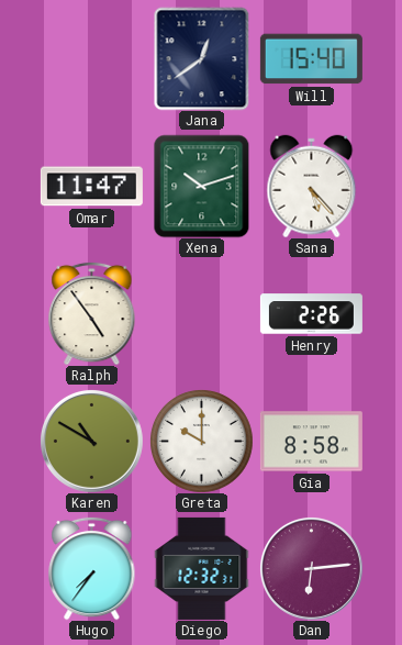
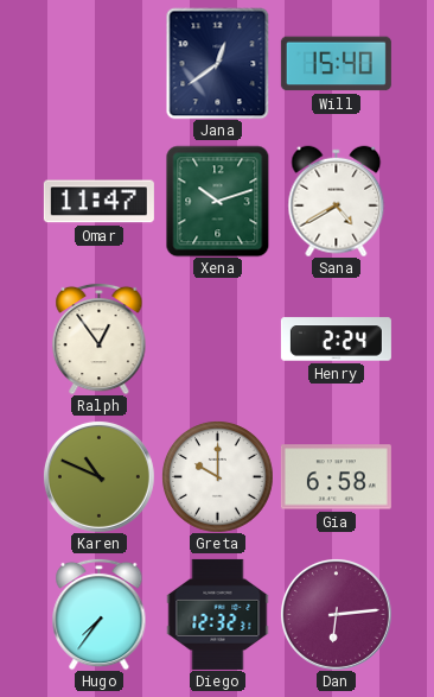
Sana: 5:23 -> 4:40 (337, 201)
Ralph: 4:54 -> 12:54 (100, 338)
Henry: 2:26 -> 2:24 (336, 340)
Karen: 10:50 -> 10:49 (98, 476)
Gia: 8:58 -> 6:58 (336, 477)
